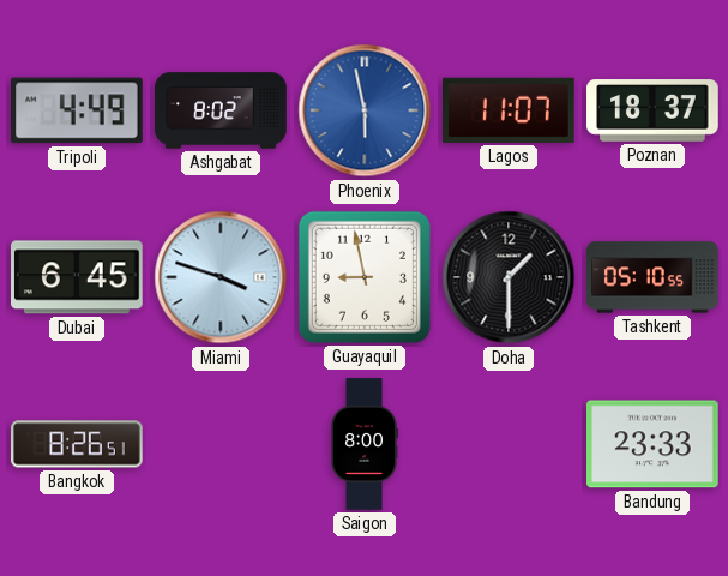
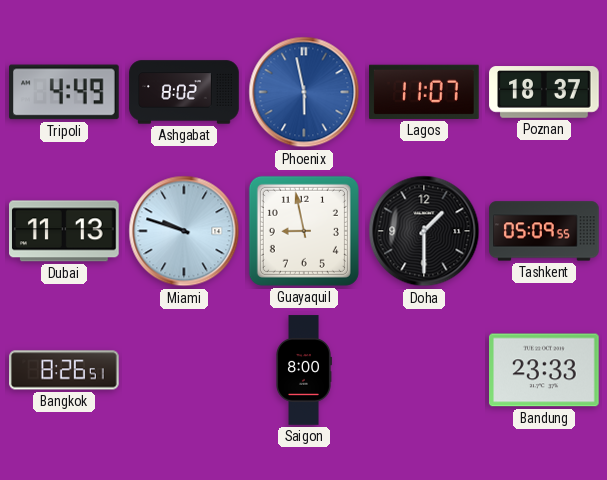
Dubai: 6:45 -> 11:13 (65, 231)
Miami: 3:48 -> 9:48 (184, 231)
Tashkent: 05:10 -> 05:09 (544, 231)
